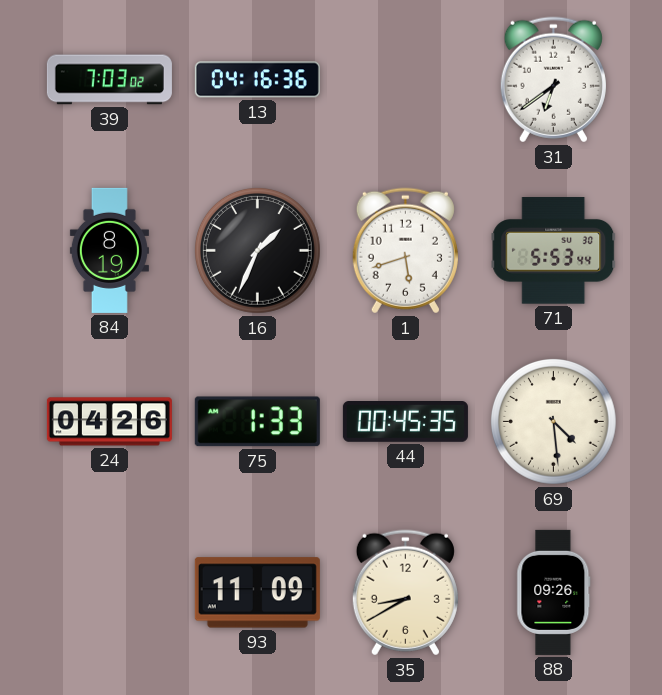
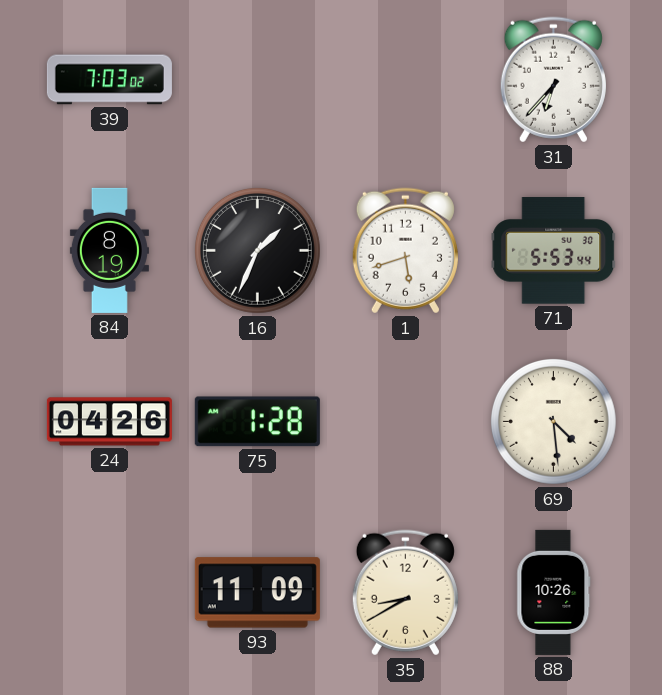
13: 04:16 -> none (257, 80)
31: 6:39 -> 6:37 (553, 80)
75: 1:33 -> 1:28 (257, 422)
44: 00:45 -> none (405, 422)
88: 09:26 -> 10:26 (554, 592)
